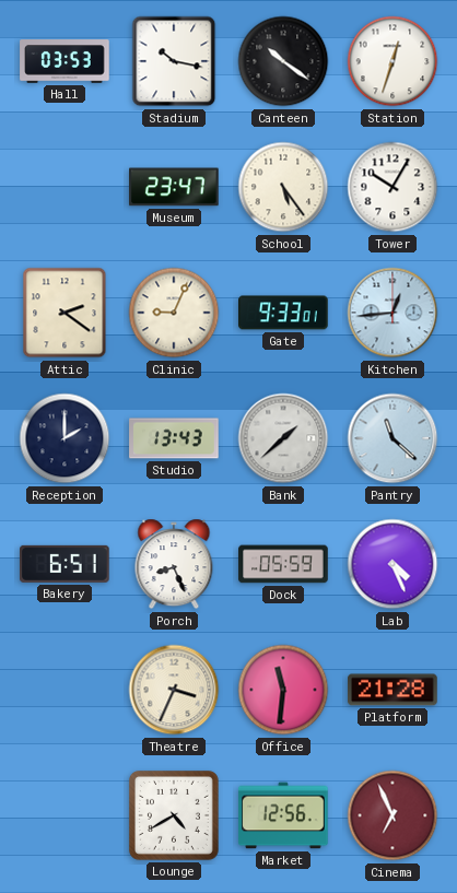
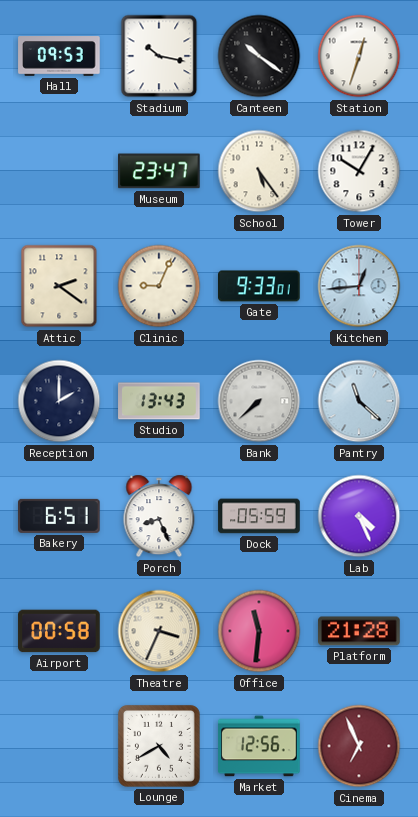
Hall: 03:53 -> 09:53 (59, 56)
Bank: 1:38 -> 7:38 (259, 401)
Airport: none -> 00:58 (59, 631)
